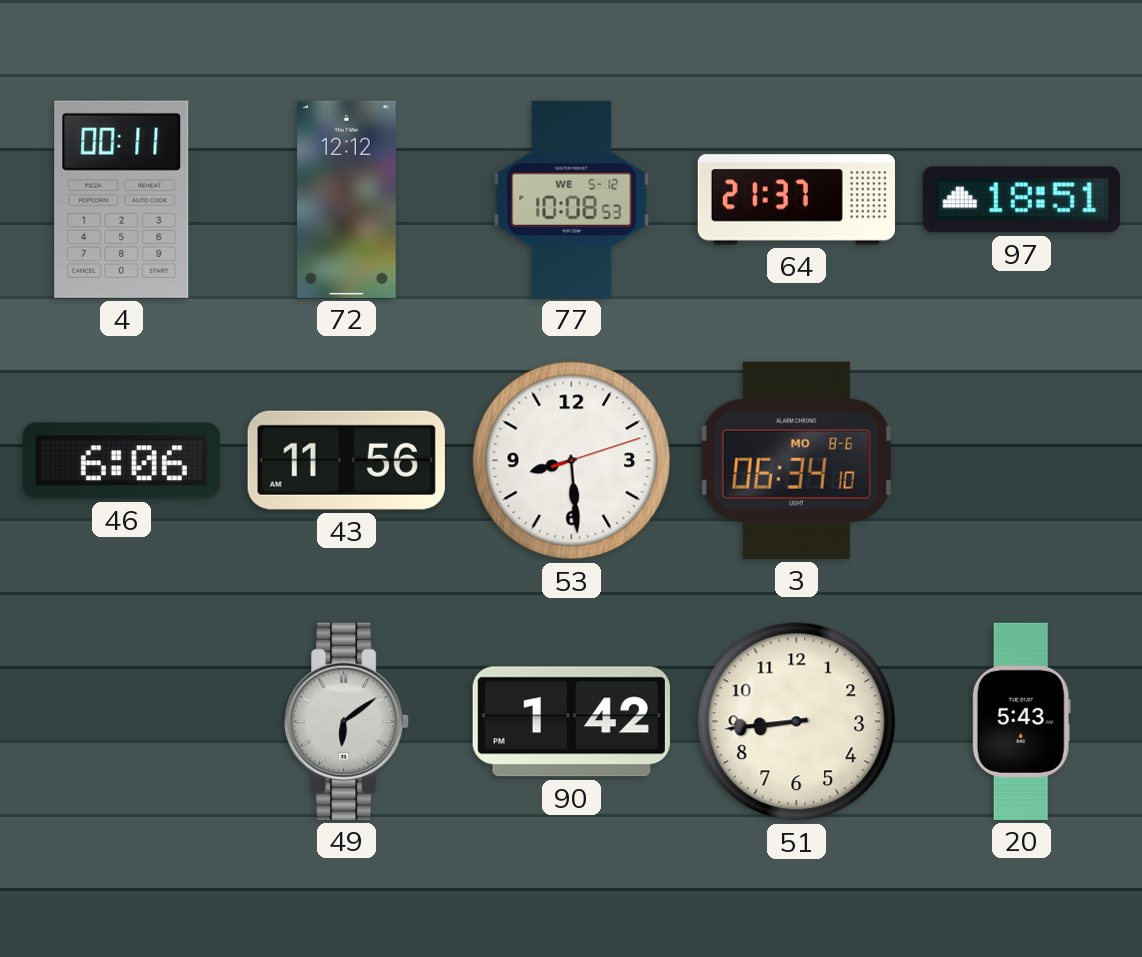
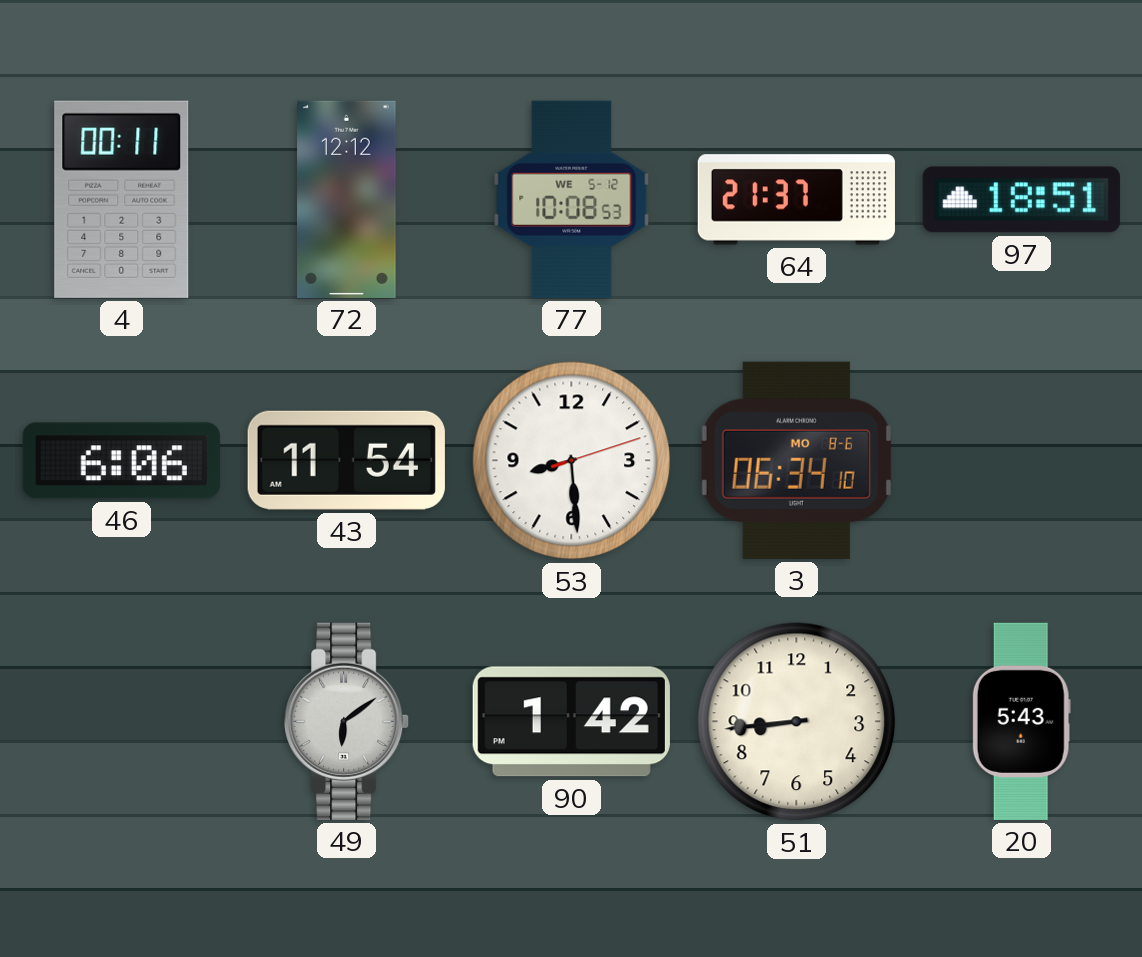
43: 11:56 -> 11:54 (346, 460)
